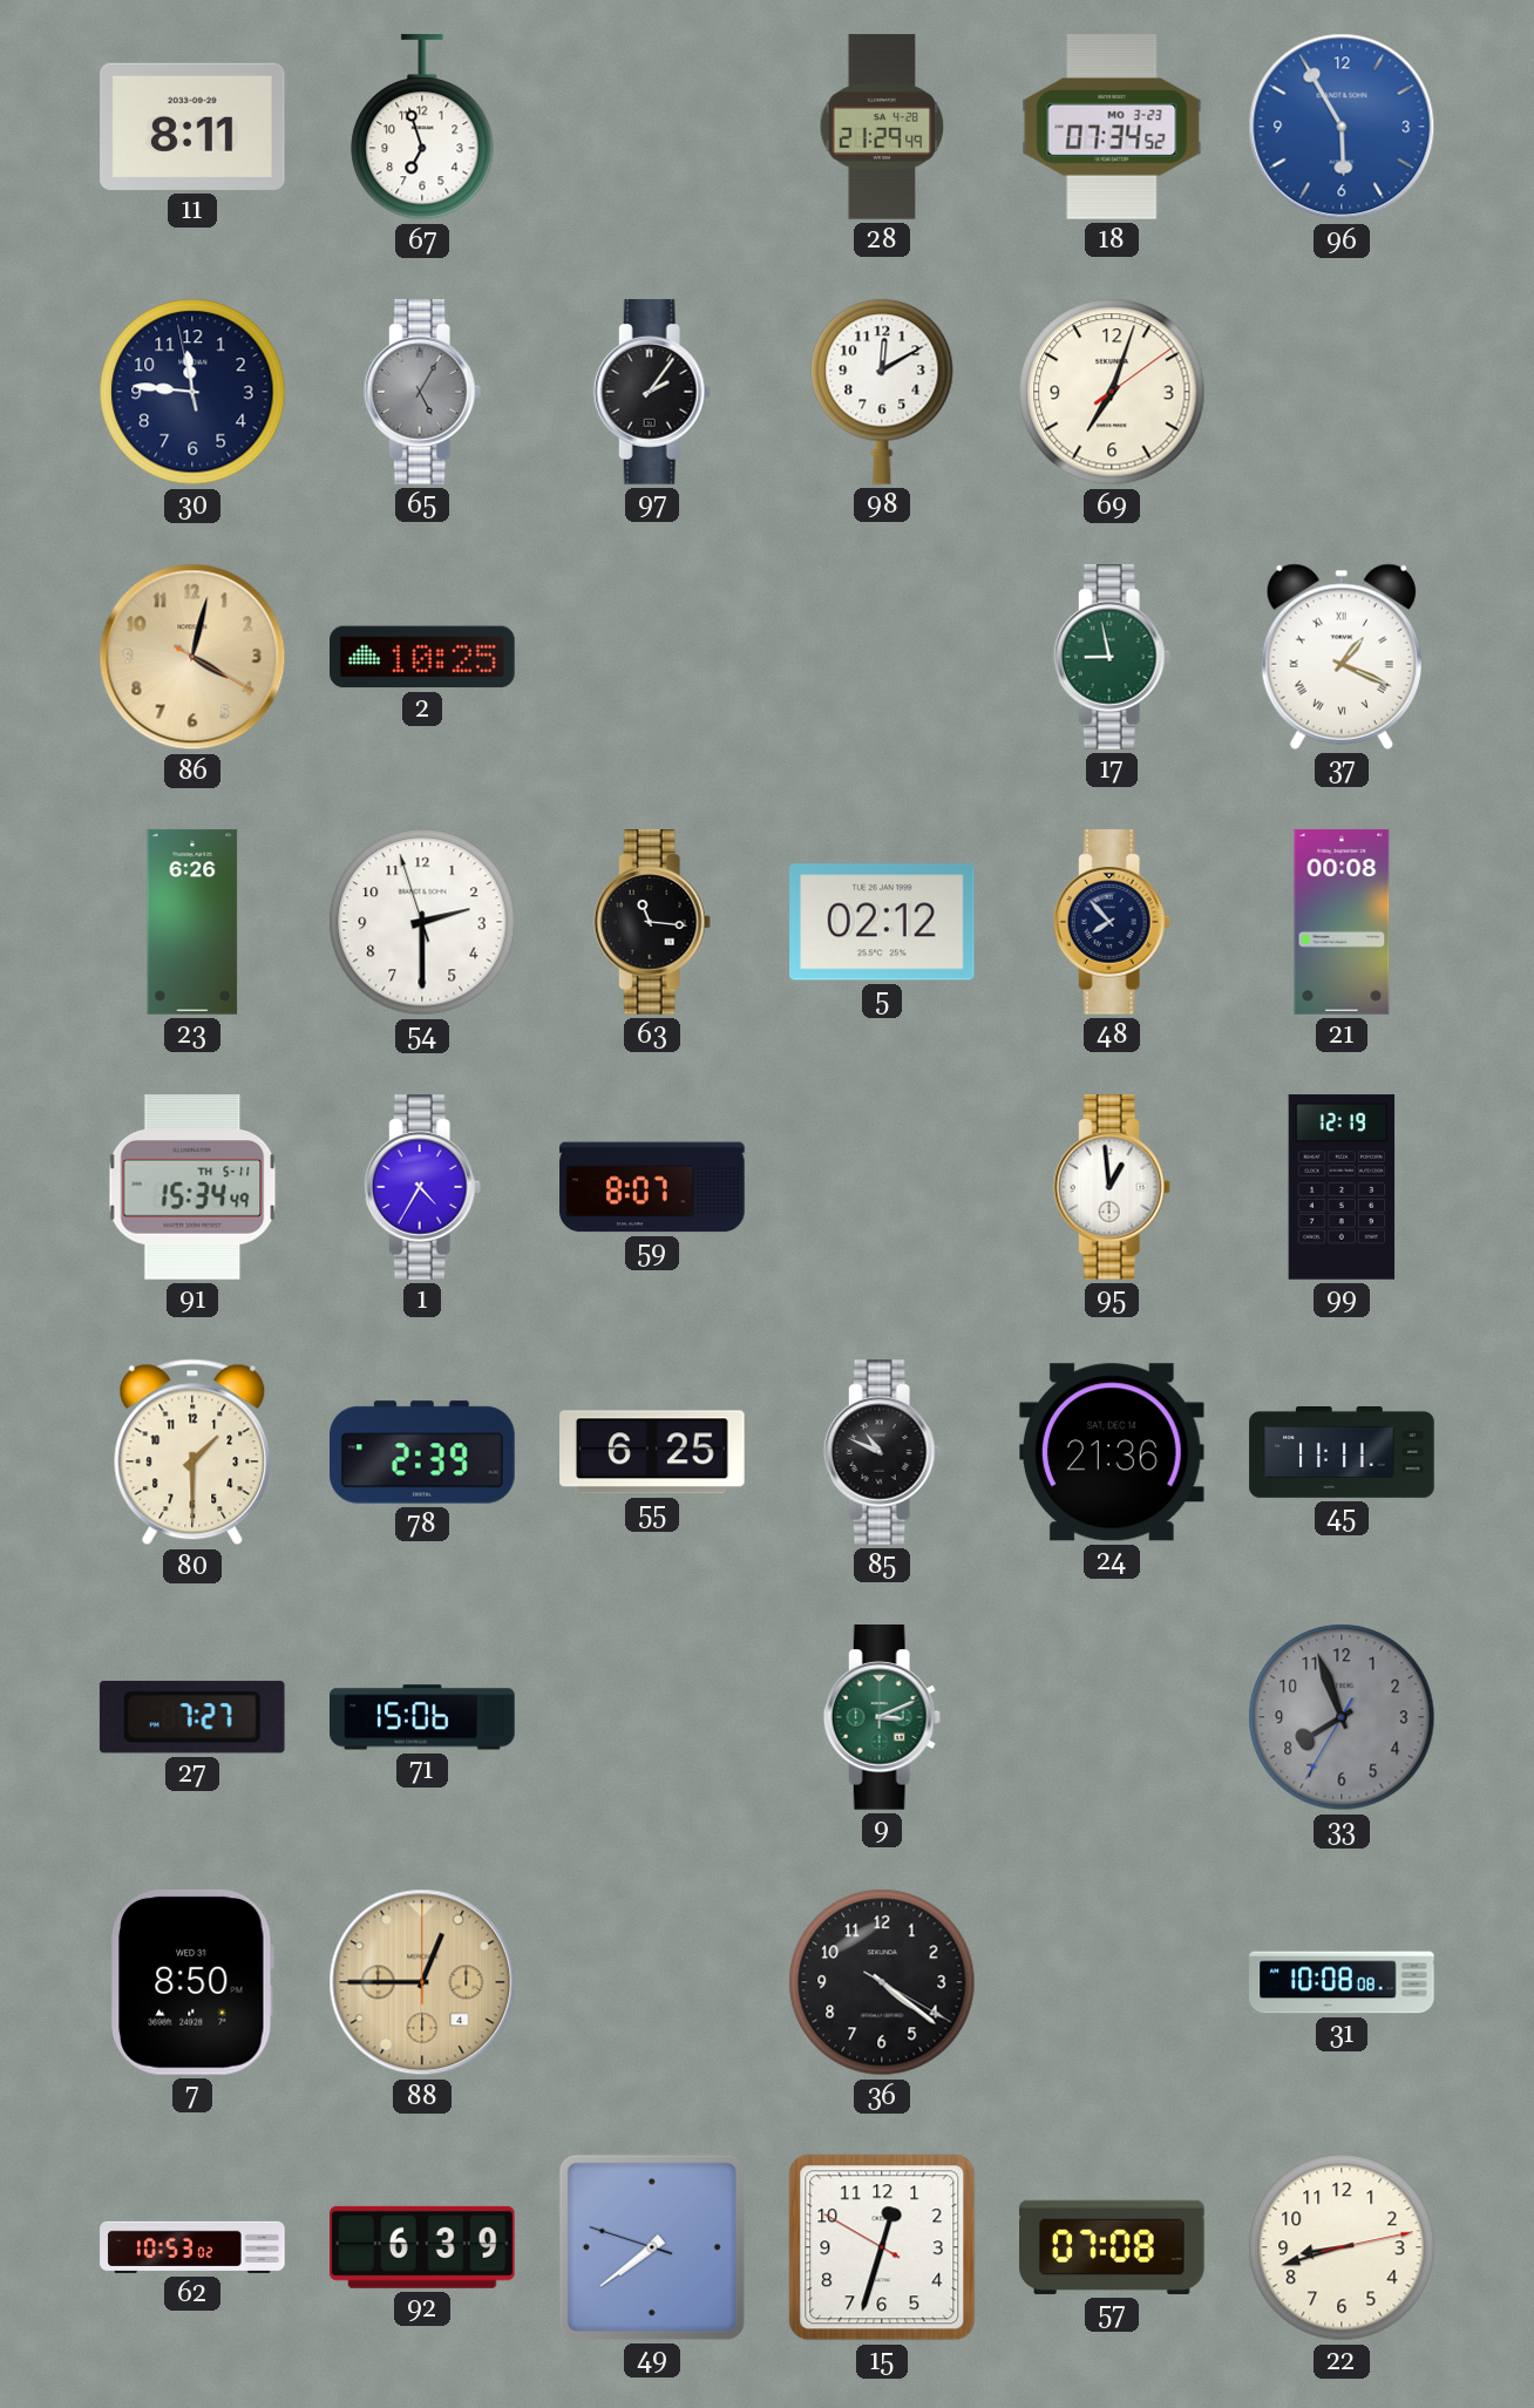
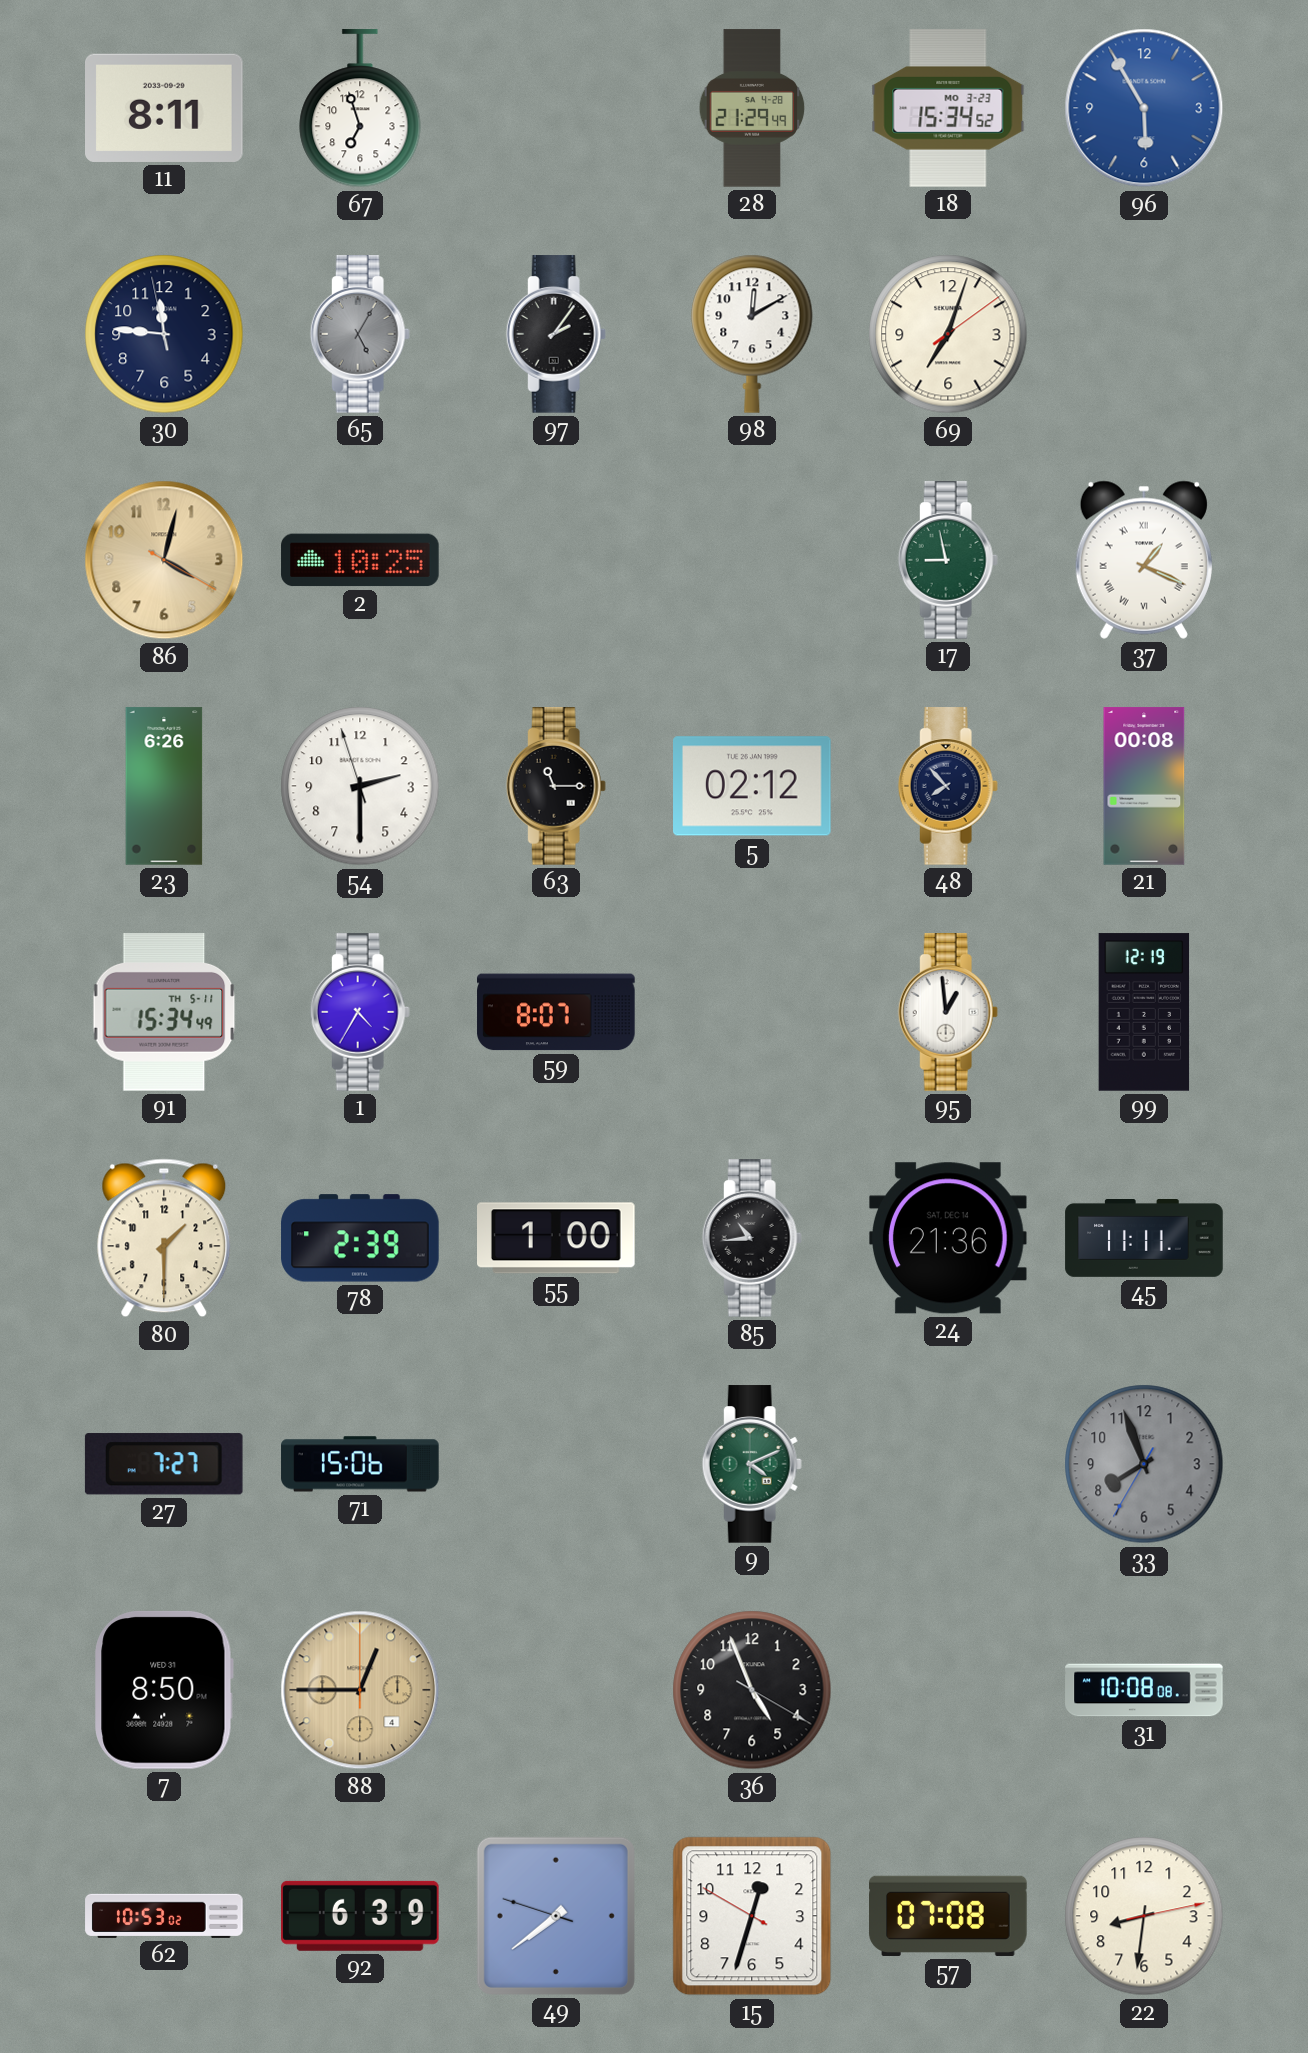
18: 07:34 -> 15:34 (948, 108)
63: 11:16 -> 11:15 (556, 786)
55: 6:25 -> 1:00 (557, 1238)
85: 10:49 -> 10:44 (752, 1238)
9: 3:11 -> 4:11 (752, 1464)
36: 4:21 -> 4:56 (752, 1690)
22: 8:42 -> 8:31 (1144, 1916)
